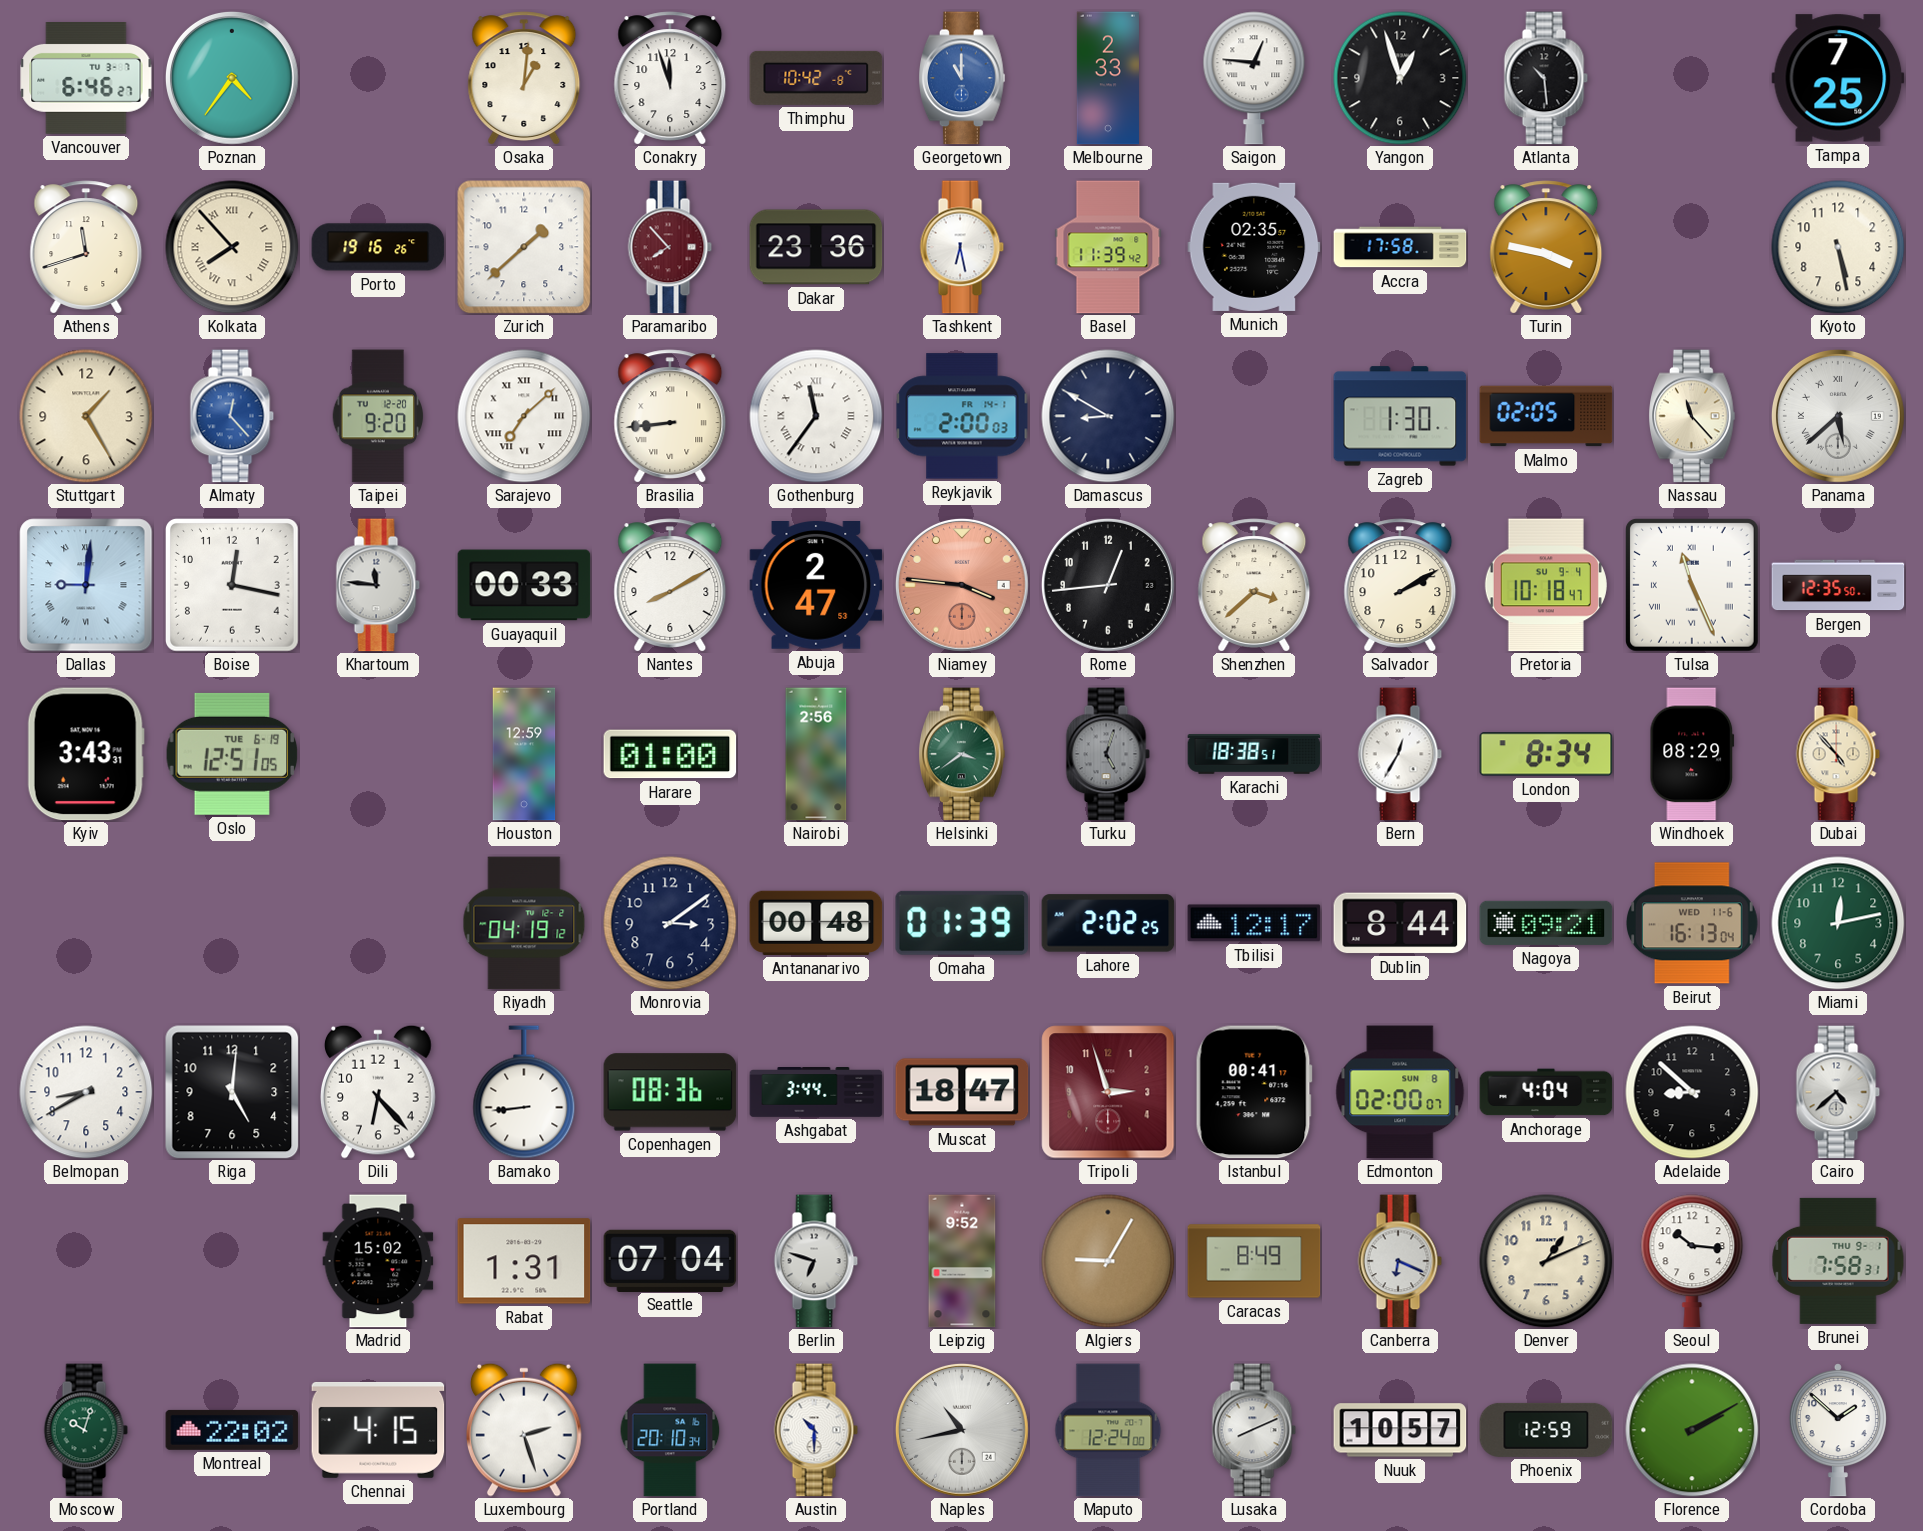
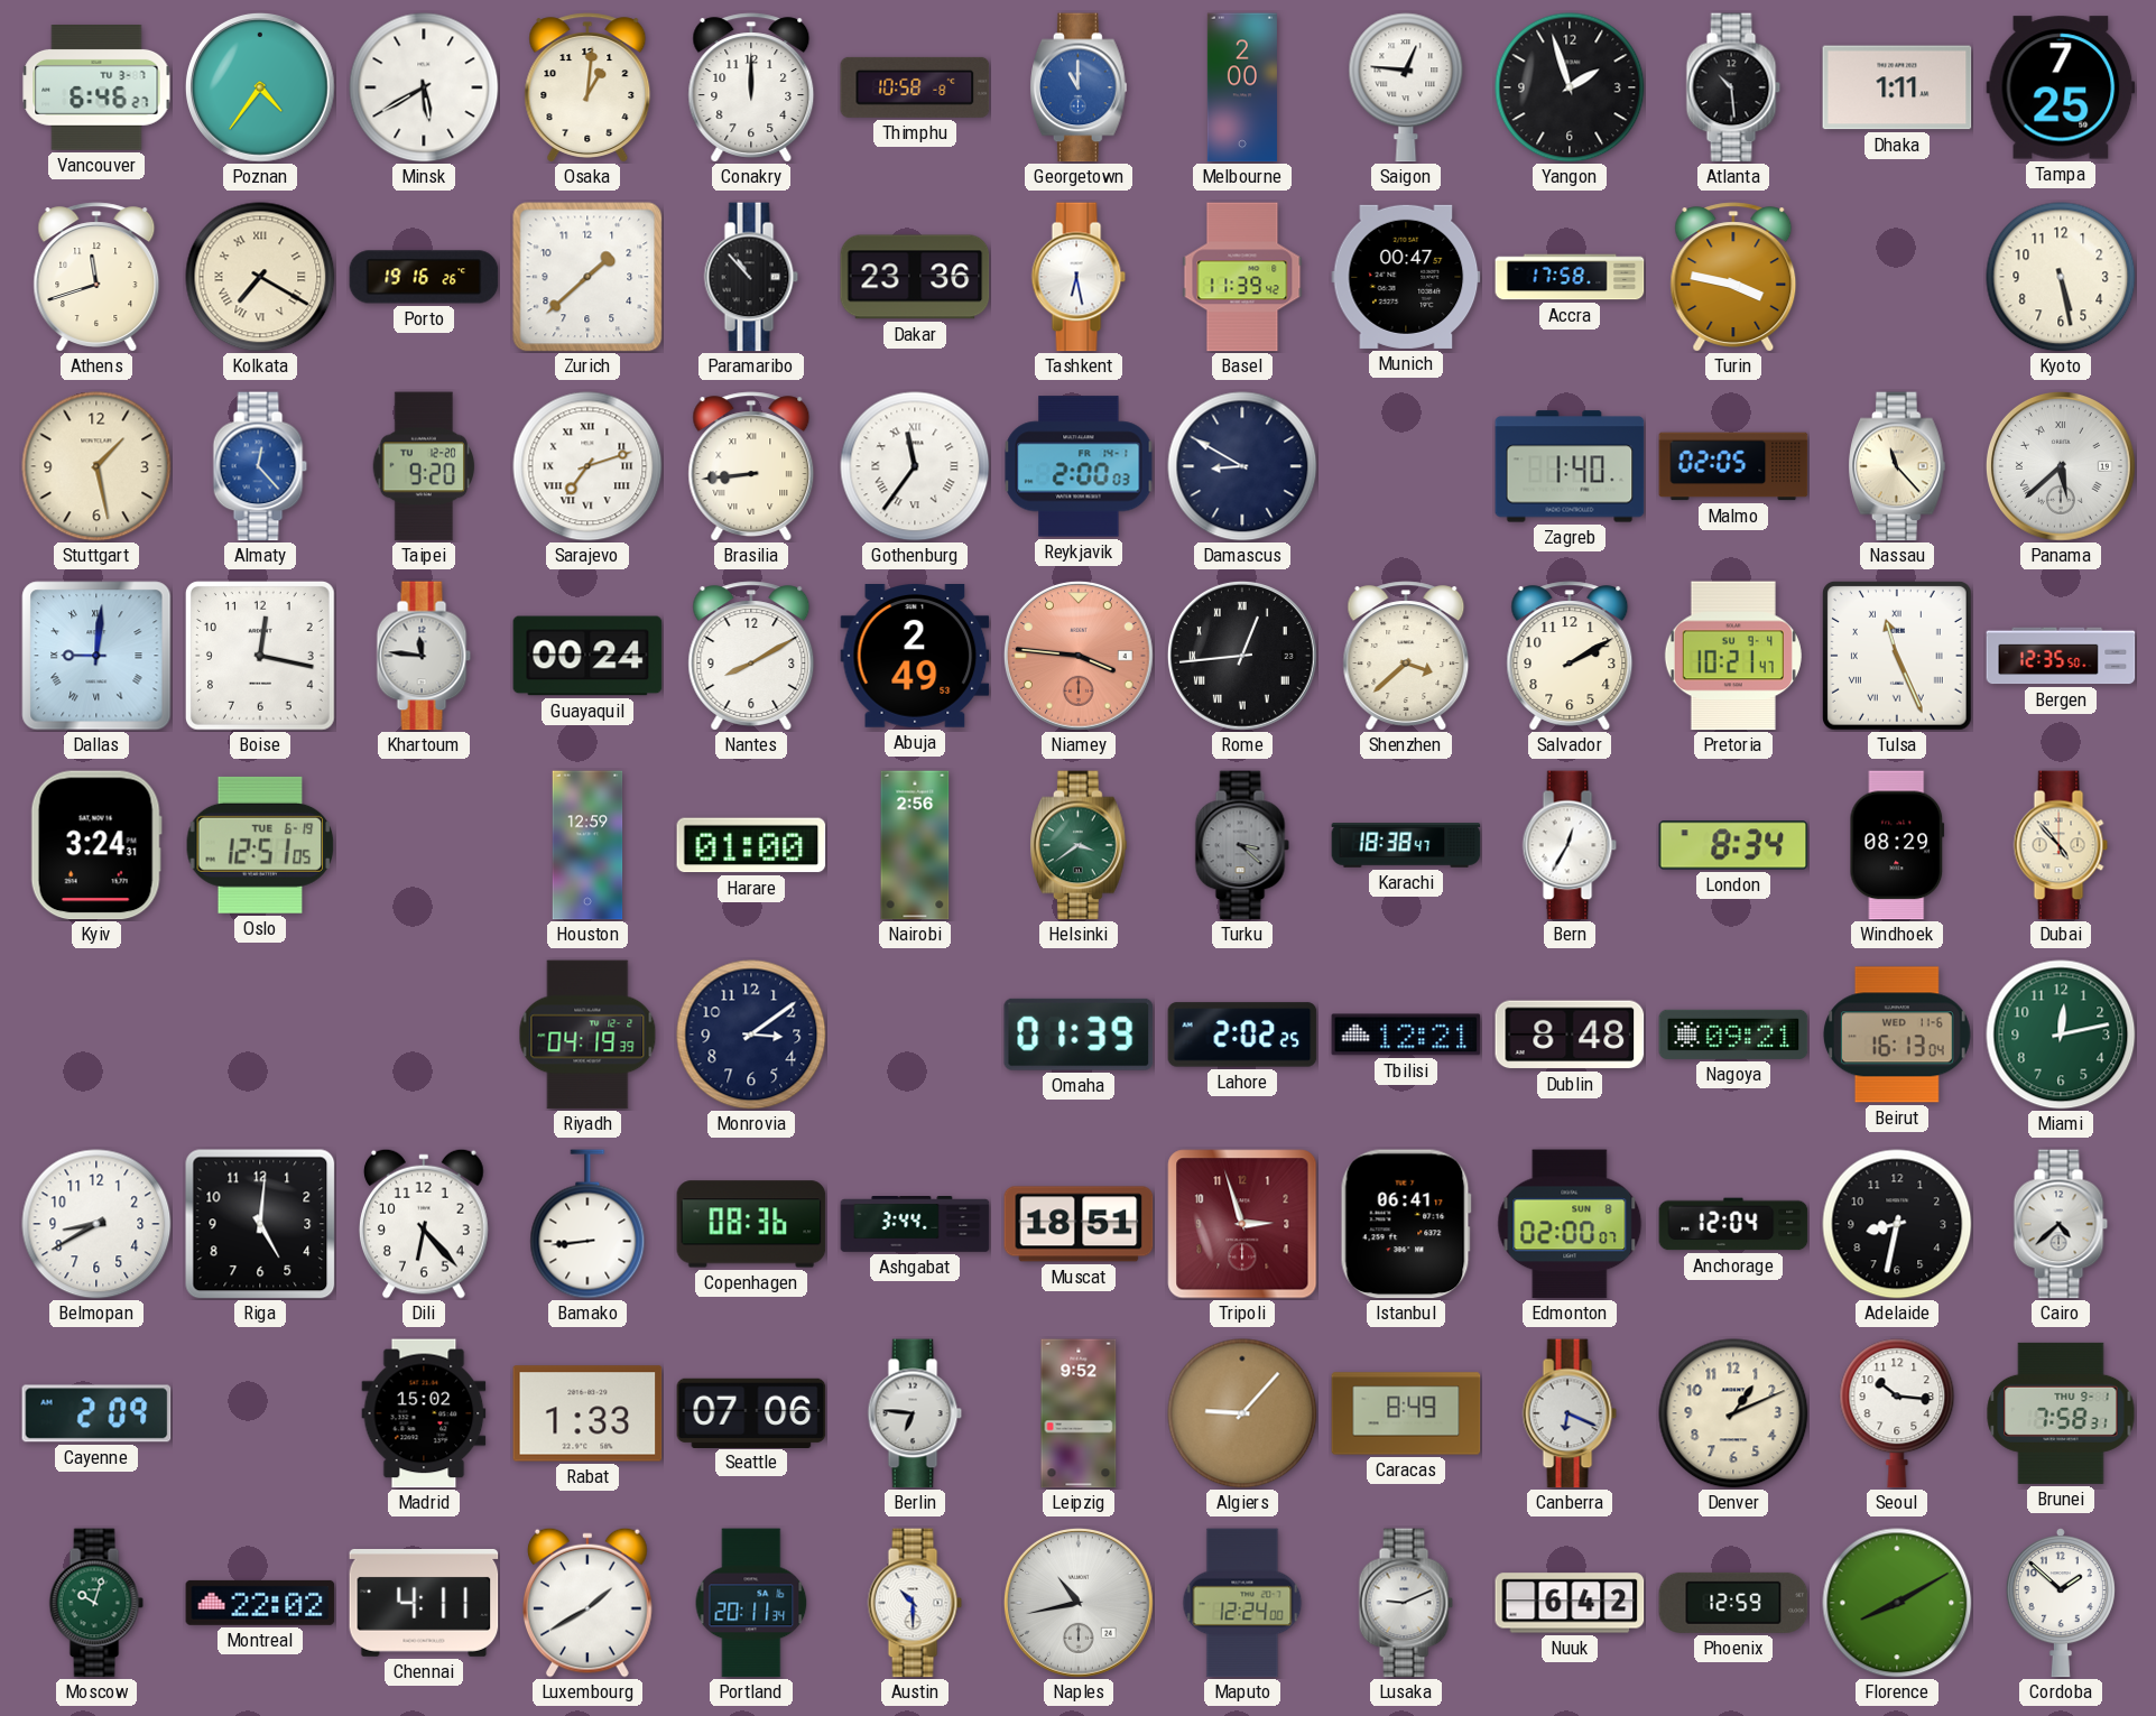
Minsk: none -> 5:40 (424, 87)
Conakry: 11:57 -> 12:00 (751, 87)
Thimphu: 10:42 -> 10:58 (915, 87)
Melbourne: 2:33 -> 2:00 (1242, 87)
Yangon: 12:57 -> 1:57 (1570, 87)
Dhaka: none -> 1:11 (1897, 87)
Kolkata: 7:53 -> 7:20 (260, 277)
Paramaribo: 7:53 -> 10:53 (751, 277)
Paramaribo dial: burgundy -> black (751, 277)
Munich: 02:35 -> 00:47 (1406, 277)
Stuttgart: 1:25 -> 1:28 (96, 466)
Sarajevo: 7:08 -> 7:12 (587, 466)
Zagreb: 1:30 -> 1:40 (1570, 466)
Guayaquil: 00:33 -> 00:24 (587, 656)
Abuja: 2:47 -> 2:49 (915, 657)
Rome numerals: Arabic -> Roman (1242, 656)
Pretoria: 10:18 -> 10:21 (1733, 656)
Kyiv: 3:43 -> 3:24 (96, 845)
Turku: 5:03 -> 3:22 (1242, 845)
Karachi: 18:38:51 -> 18:38:47 (1406, 845)
Riyadh: 04:19:12 -> 04:19:39 (587, 1035)
Antananarivo: 00:48 -> none (816, 923)
Tbilisi: 12:17 -> 12:21 (1406, 1035)
Dublin: 8:44 -> 8:48 (1570, 1035)
Muscat: 18:47 -> 18:51 (1079, 1224)
Istanbul: 00:41 -> 06:41 (1406, 1224)
Anchorage: 4:04 -> 12:04 (1733, 1224)
Adelaide: 8:52 -> 8:32 (1897, 1224)
Cayenne: none -> 2:09 (96, 1413)
Rabat: 1:31 -> 1:33 (587, 1413)
Seattle: 07:04 -> 07:06 (751, 1412)
Berlin: 6:48 -> 6:46 (915, 1413)
Algiers: 9:05 -> 9:07 (1242, 1413)
Chennai: 4:15 -> 4:11 (424, 1603)
Luxembourg: 2:27 -> 1:40 (589, 1603)
Portland: 20:10 -> 20:11 (751, 1603)
Lusaka: 8:11 -> 9:11 (1406, 1603)
Nuuk: 10:57 -> 6:42 (1570, 1603)
Florence: 2:10 -> 8:10 (1897, 1603)
